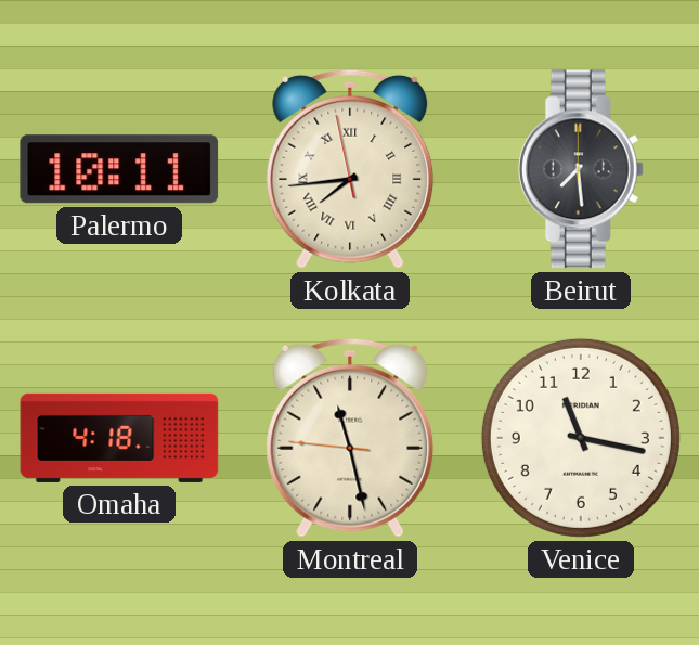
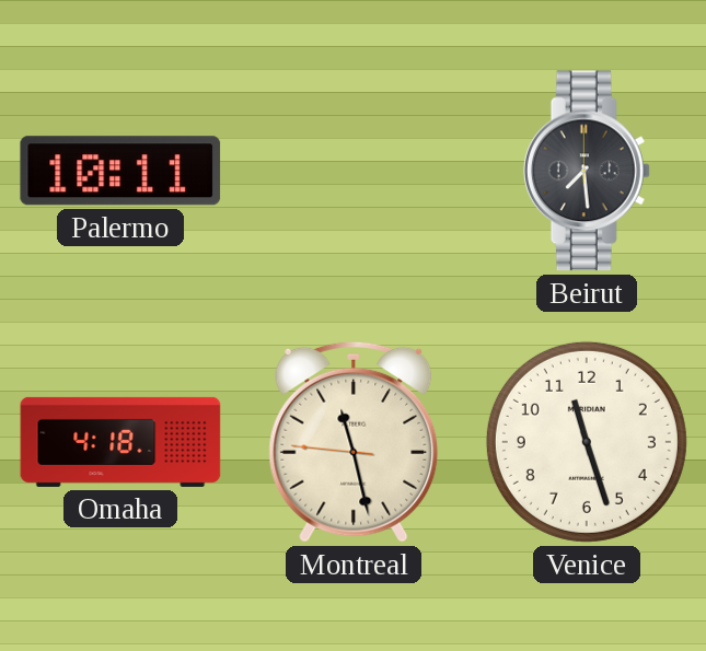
Kolkata: 7:43 -> none (350, 169)
Venice: 11:17 -> 11:27 (587, 442)
